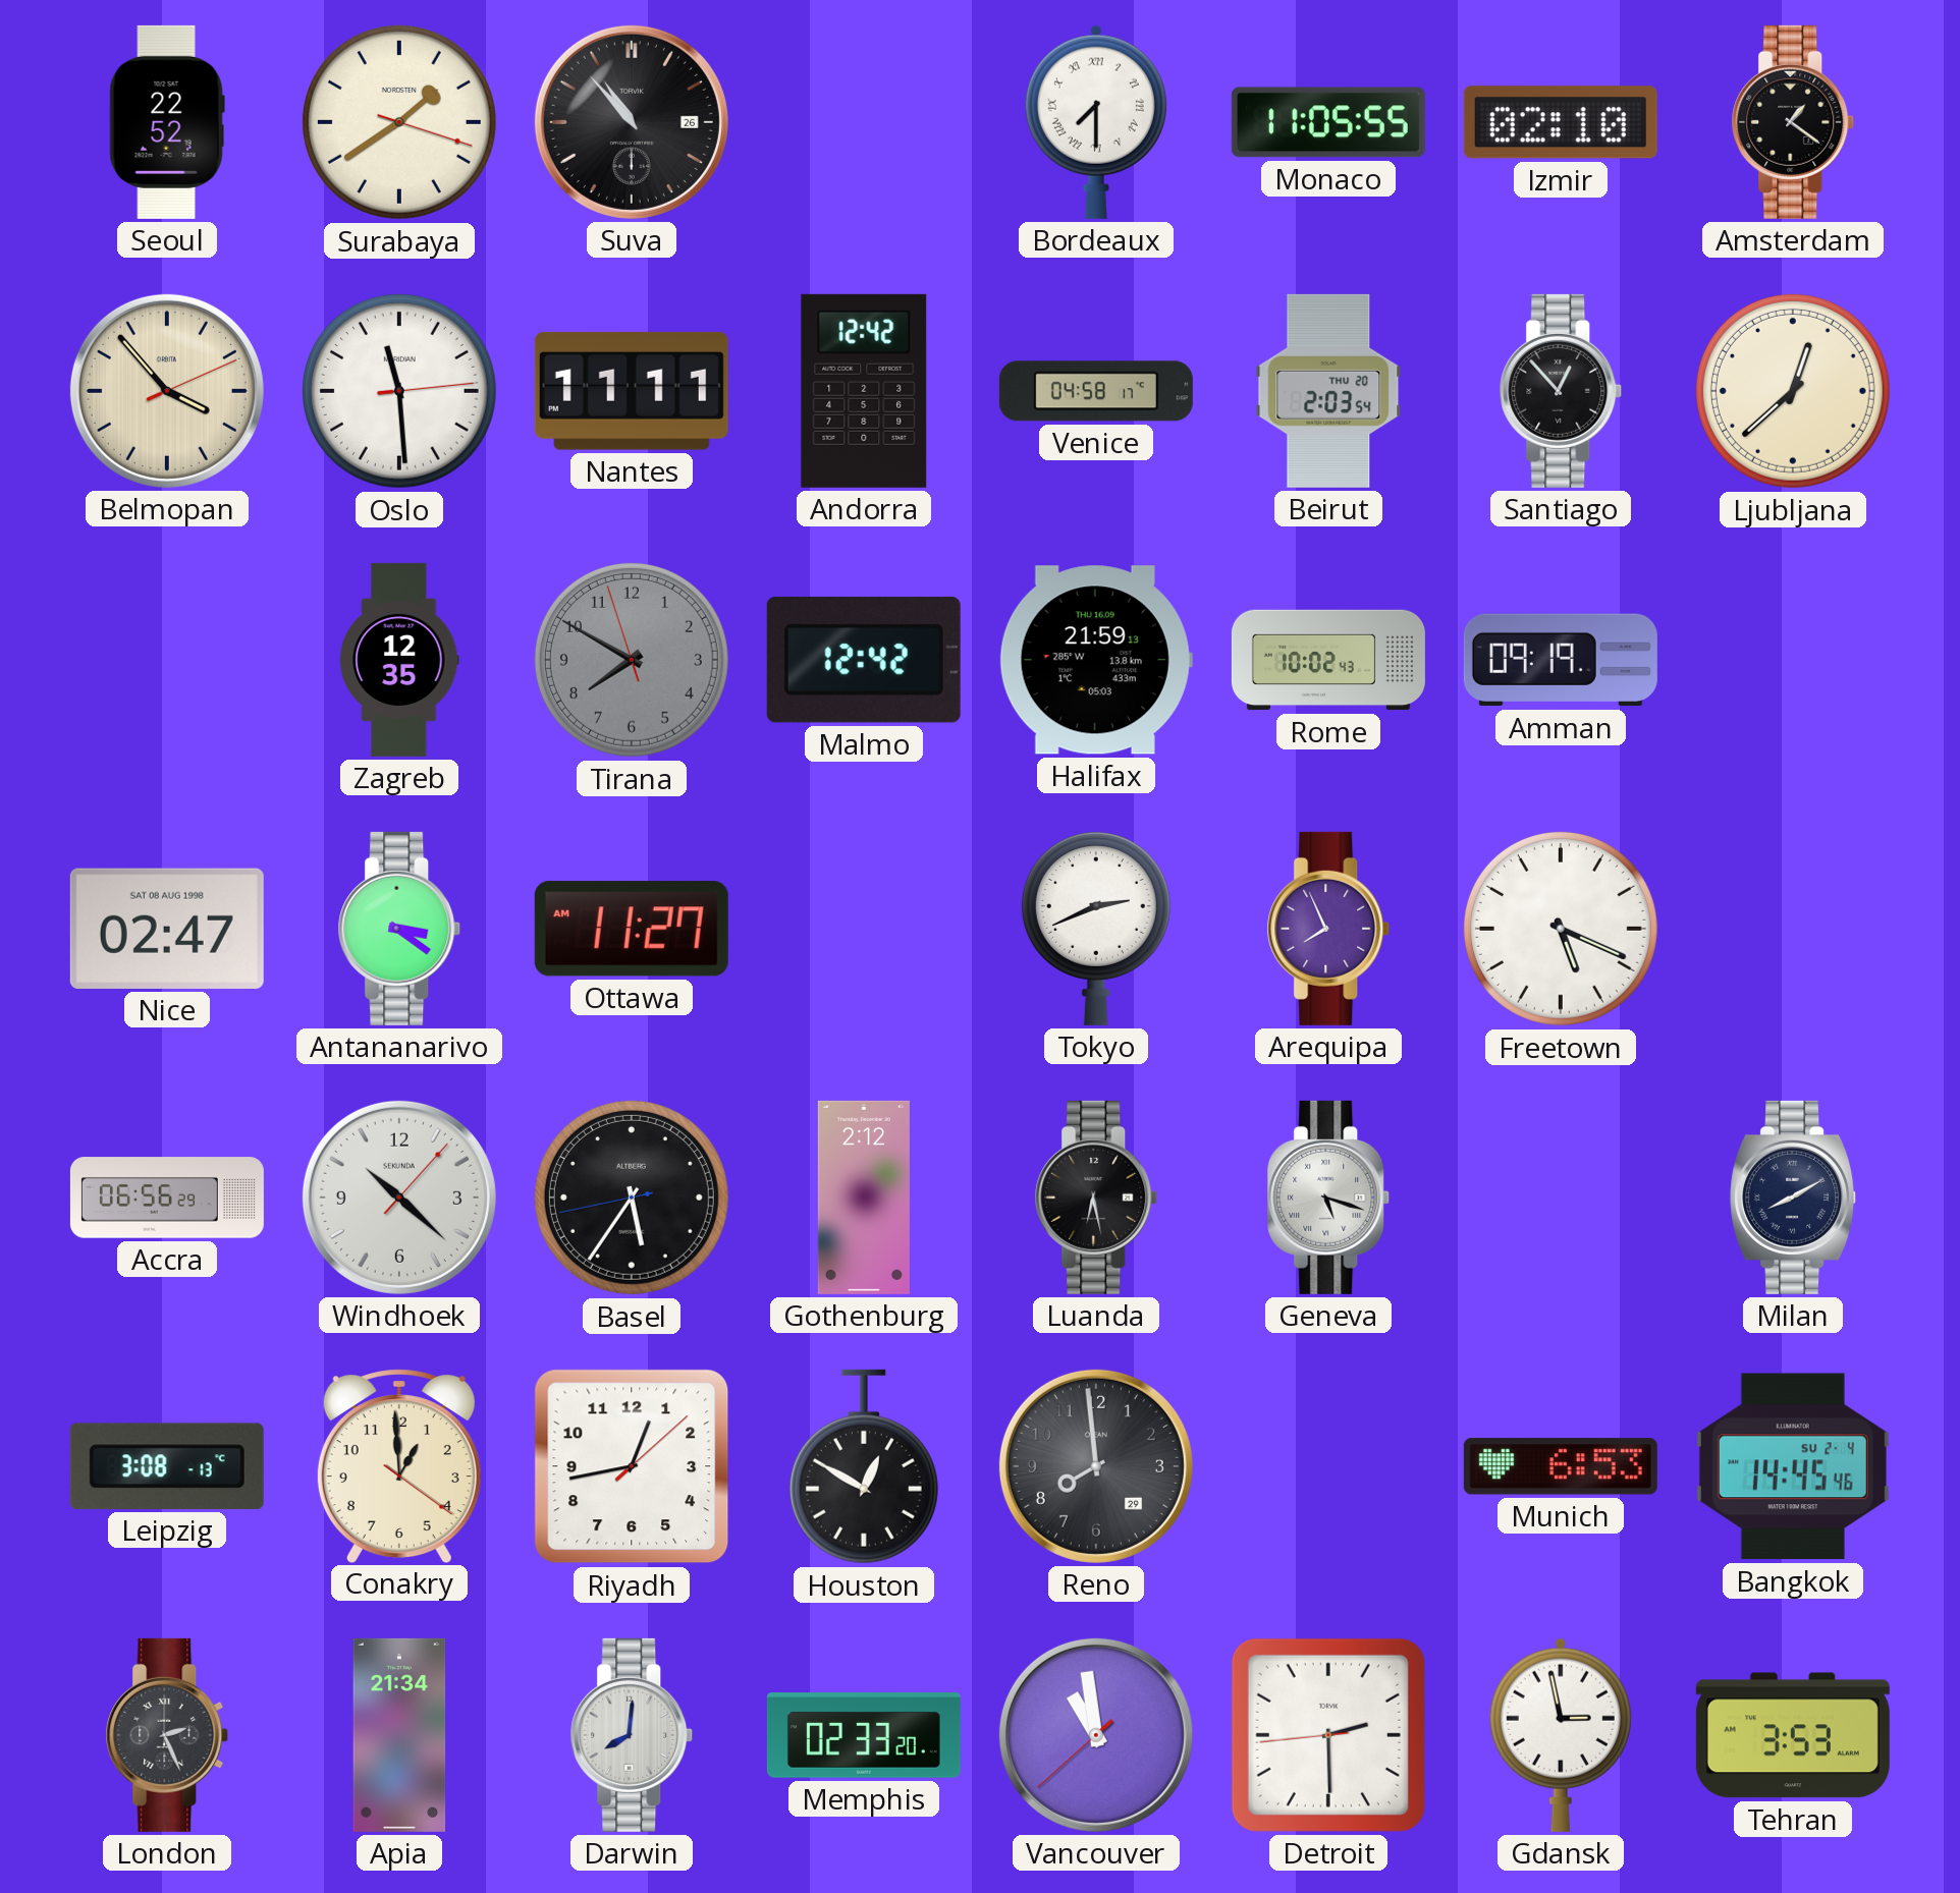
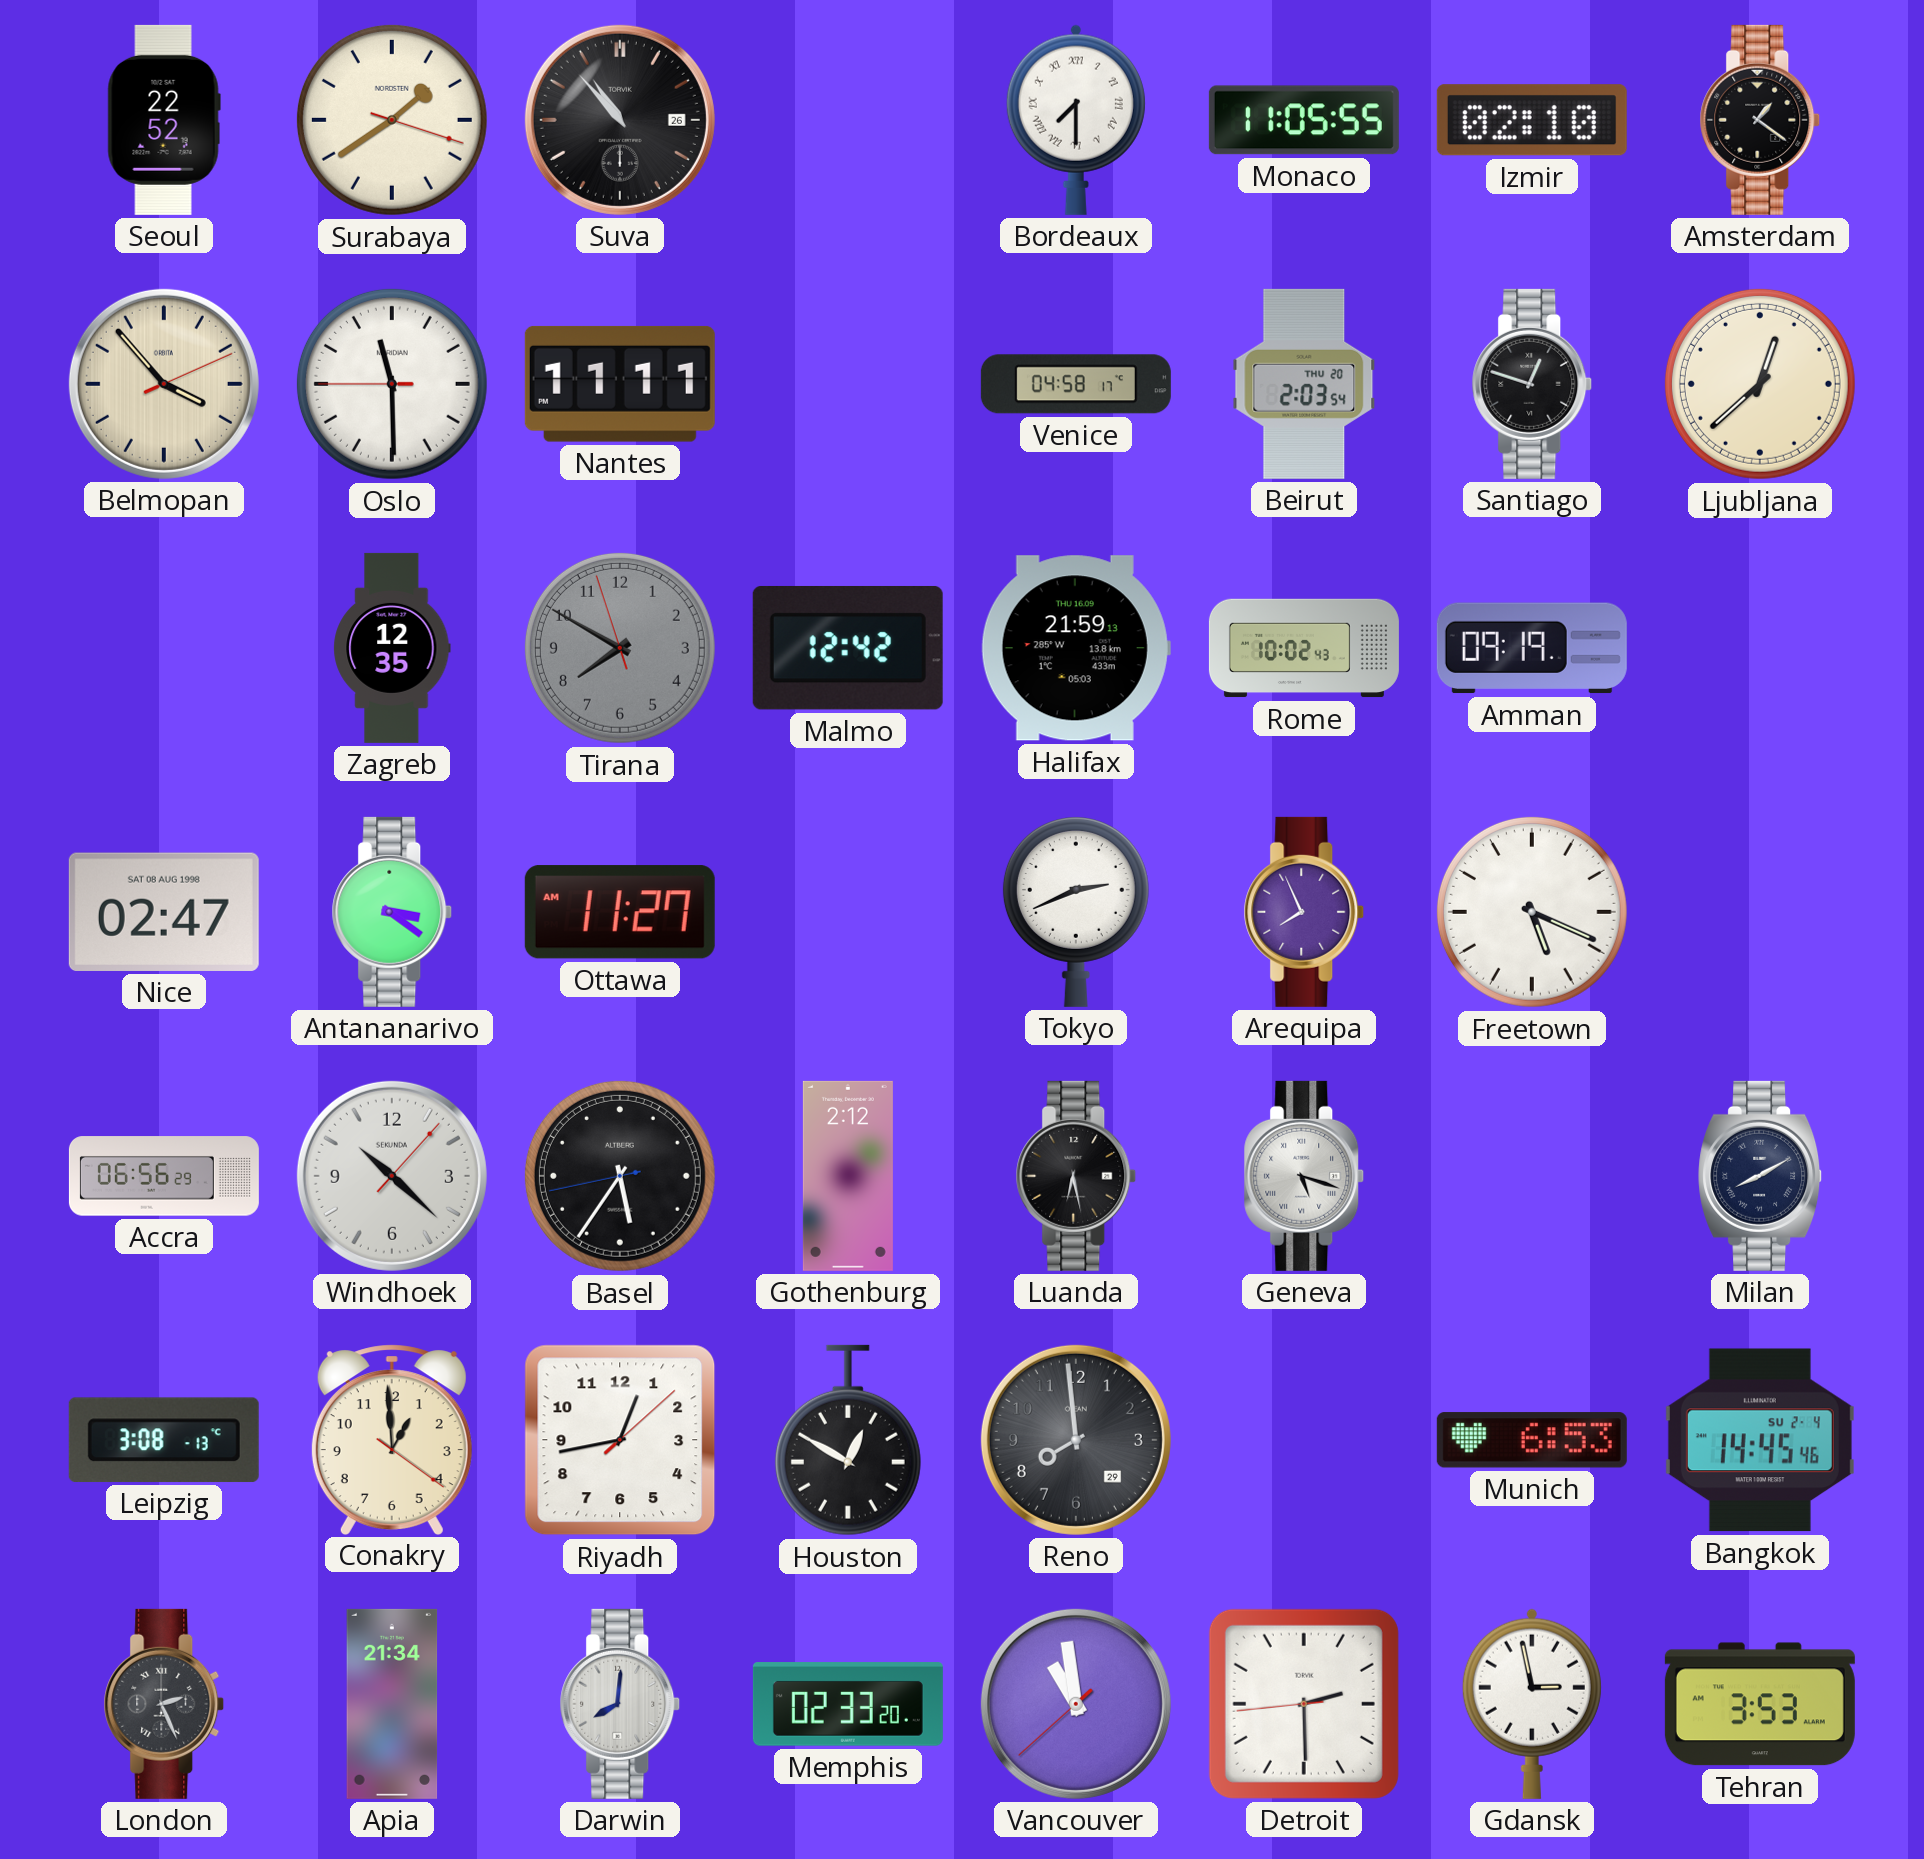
Oslo: 11:29:14 -> 11:29:45 (392, 384)
Andorra: 12:42 -> none (864, 391)
Santiago: 12:53 -> 12:48 (1532, 384)
